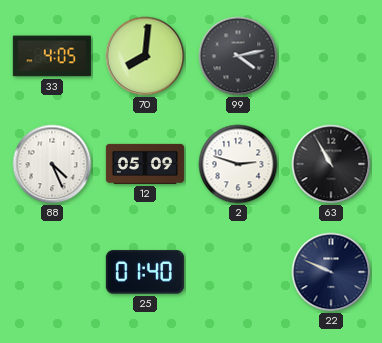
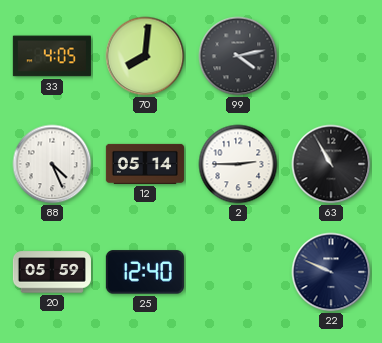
12: 05:09 -> 05:14 (145, 164)
2: 2:48 -> 2:45 (238, 164)
20: none -> 05:59 (52, 272)
25: 01:40 -> 12:40 (145, 272)
